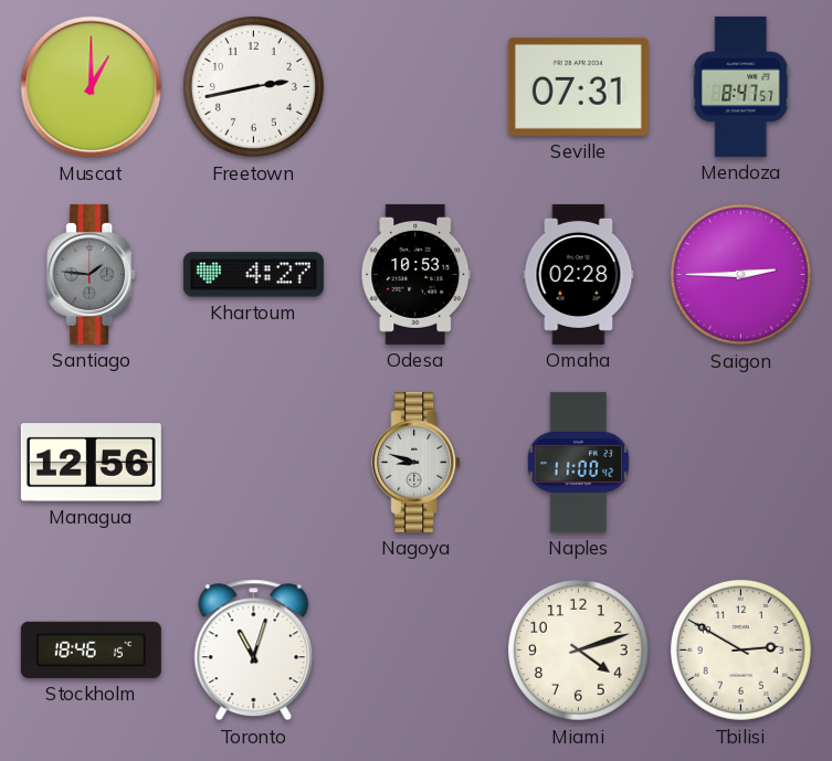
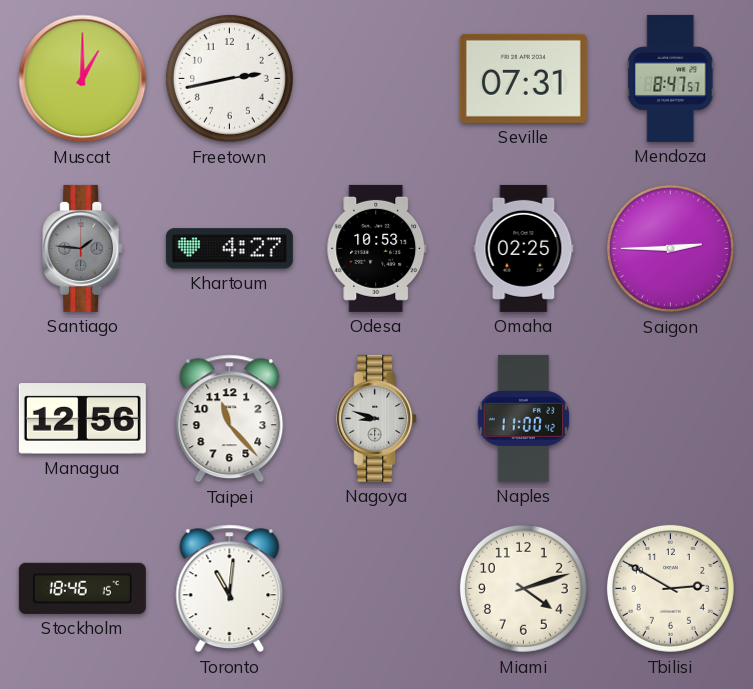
Omaha: 02:28 -> 02:25 (524, 248)
Taipei: none -> 11:23 (230, 419)
Toronto: 11:03 -> 11:01 (230, 589)
